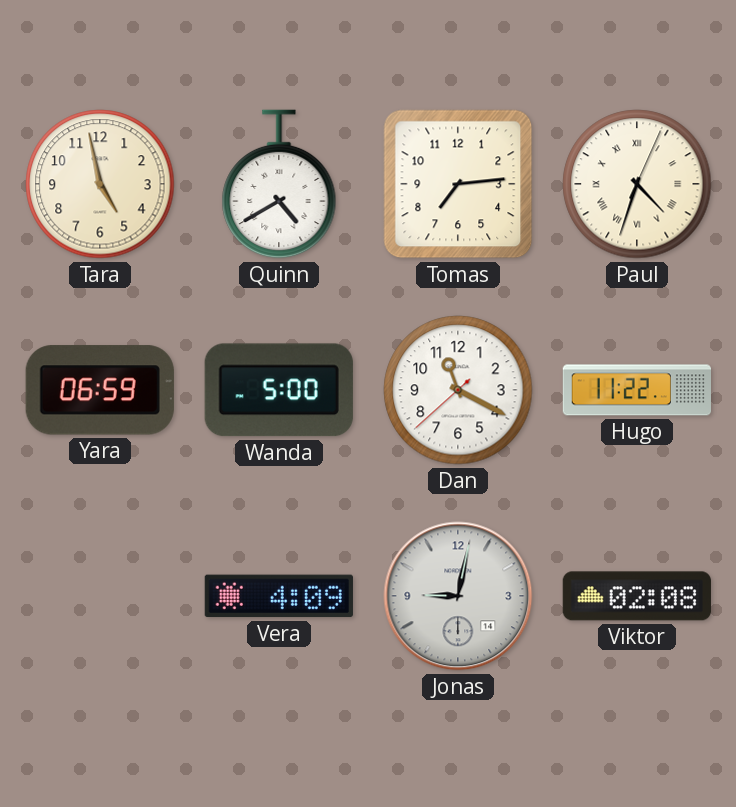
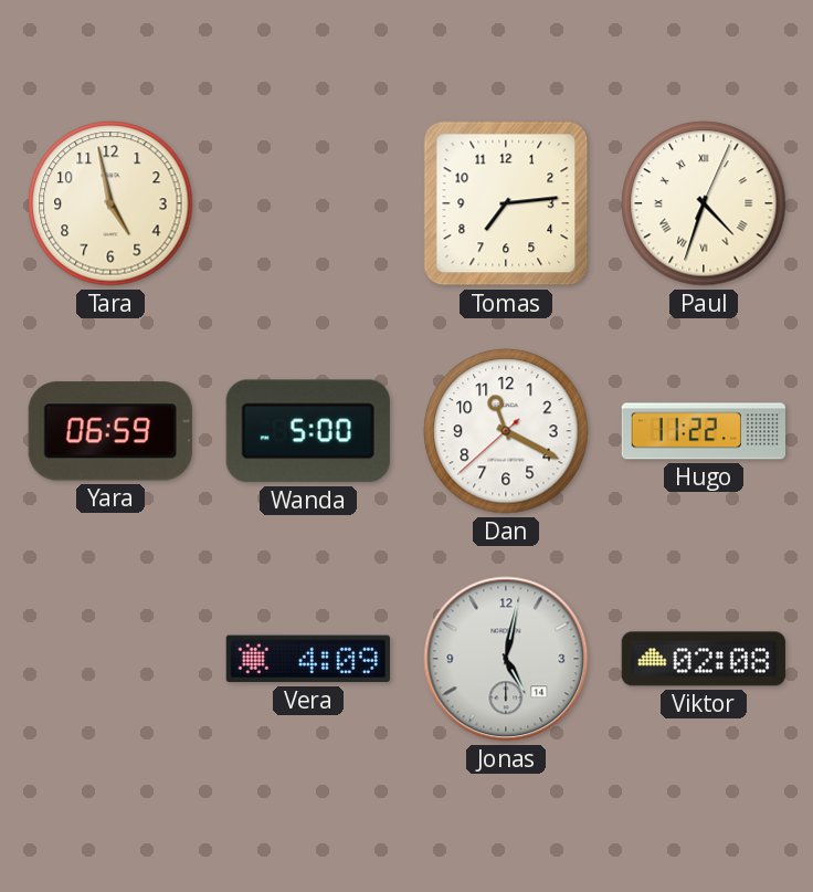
Quinn: 4:40 -> none (279, 184)
Jonas: 9:02 -> 5:02 (506, 659)
